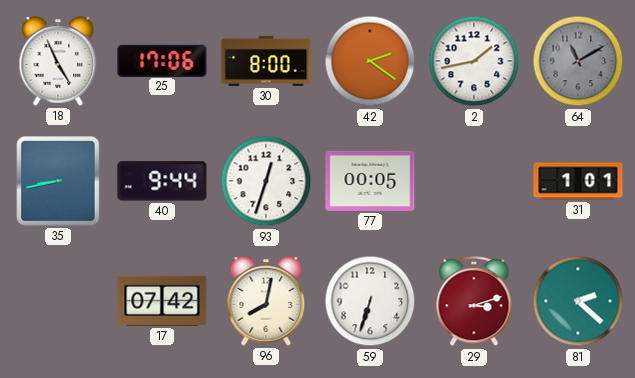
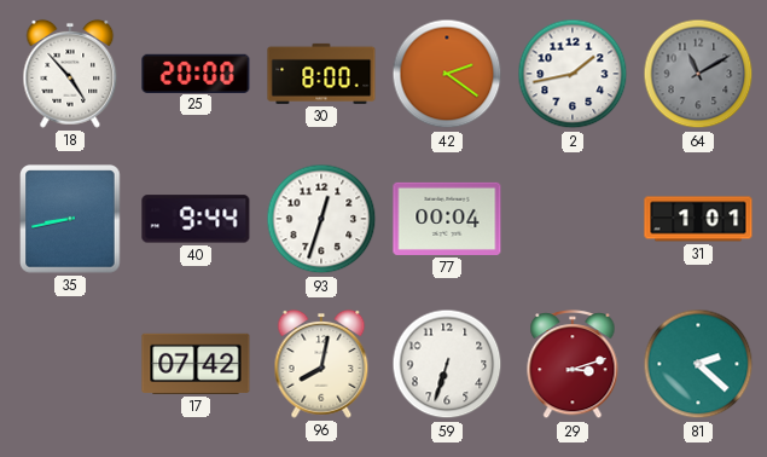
18: 4:56 -> 4:53 (70, 74)
25: 17:06 -> 20:00 (196, 73)
77: 00:05 -> 00:04 (447, 219)
